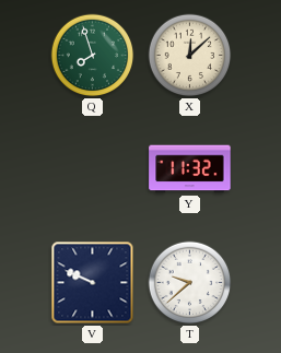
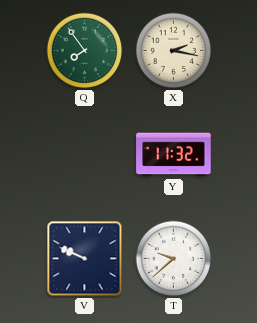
Q: 7:57 -> 7:54 (85, 51)
X: 12:08 -> 2:17 (174, 51)
